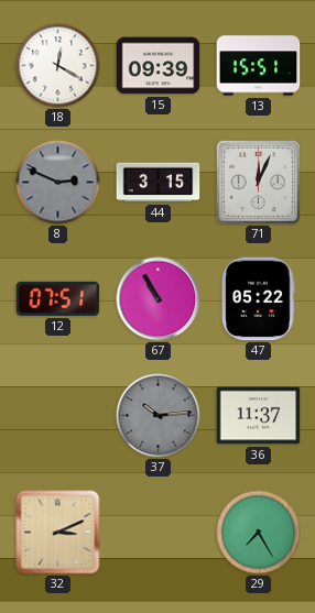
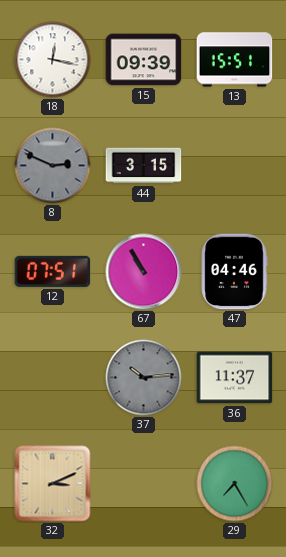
18: 12:20 -> 12:17 (53, 60)
71: 12:04 -> none (258, 182)
47: 05:22 -> 04:46 (234, 272)
